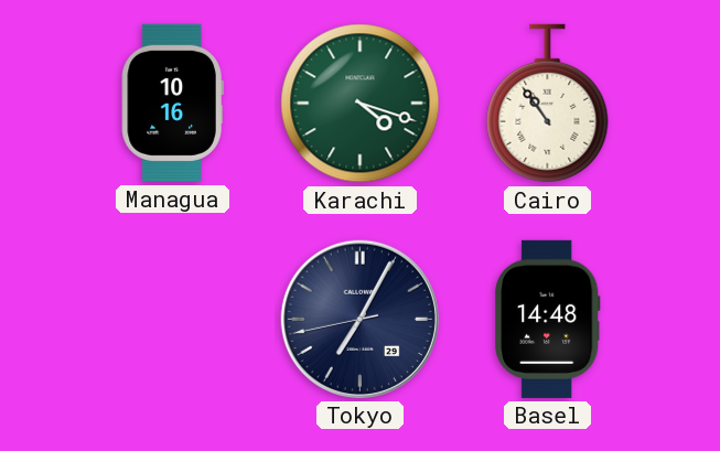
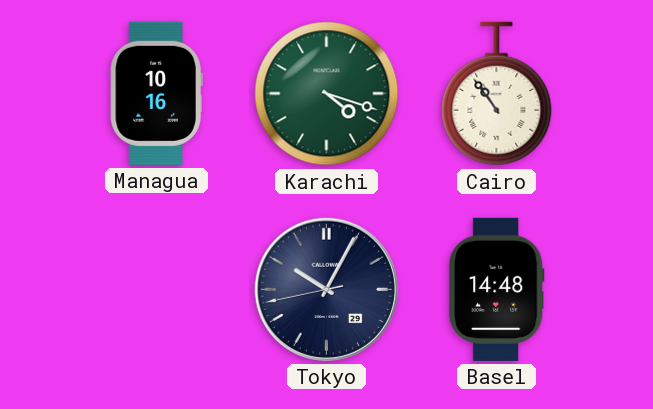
Tokyo: 7:04 -> 10:04 (326, 289)
